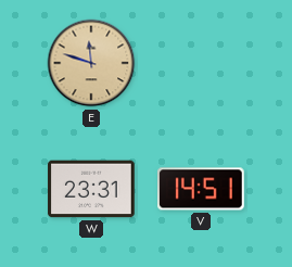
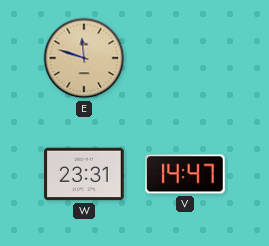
V: 14:51 -> 14:47 (186, 174)
